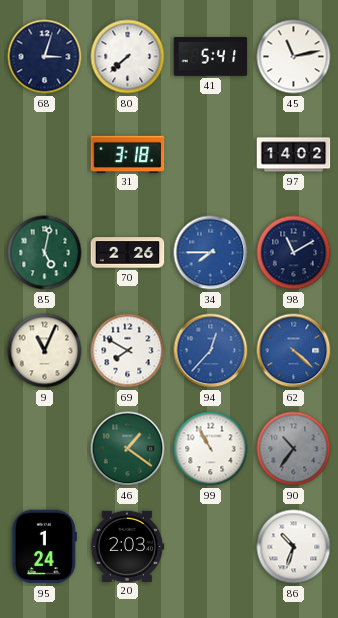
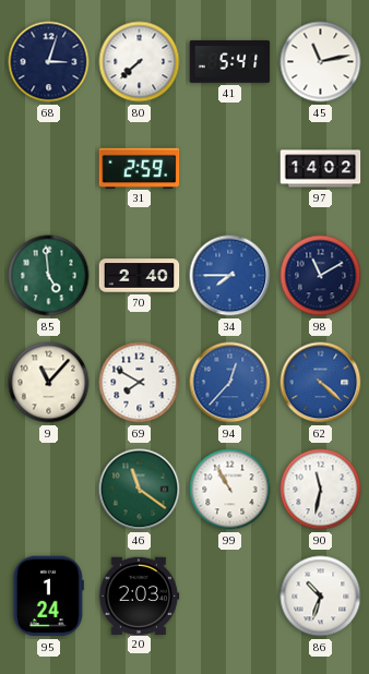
31: 3:18 -> 2:59 (140, 168)
85: 5:02 -> 4:59 (49, 276)
70: 2:26 -> 2:40 (140, 276)
9: 11:04 -> 11:07 (49, 383)
46: 1:21 -> 11:21 (140, 490)
90: 10:36 -> 11:32 (321, 490)
90 dial: grey -> white (321, 490)
